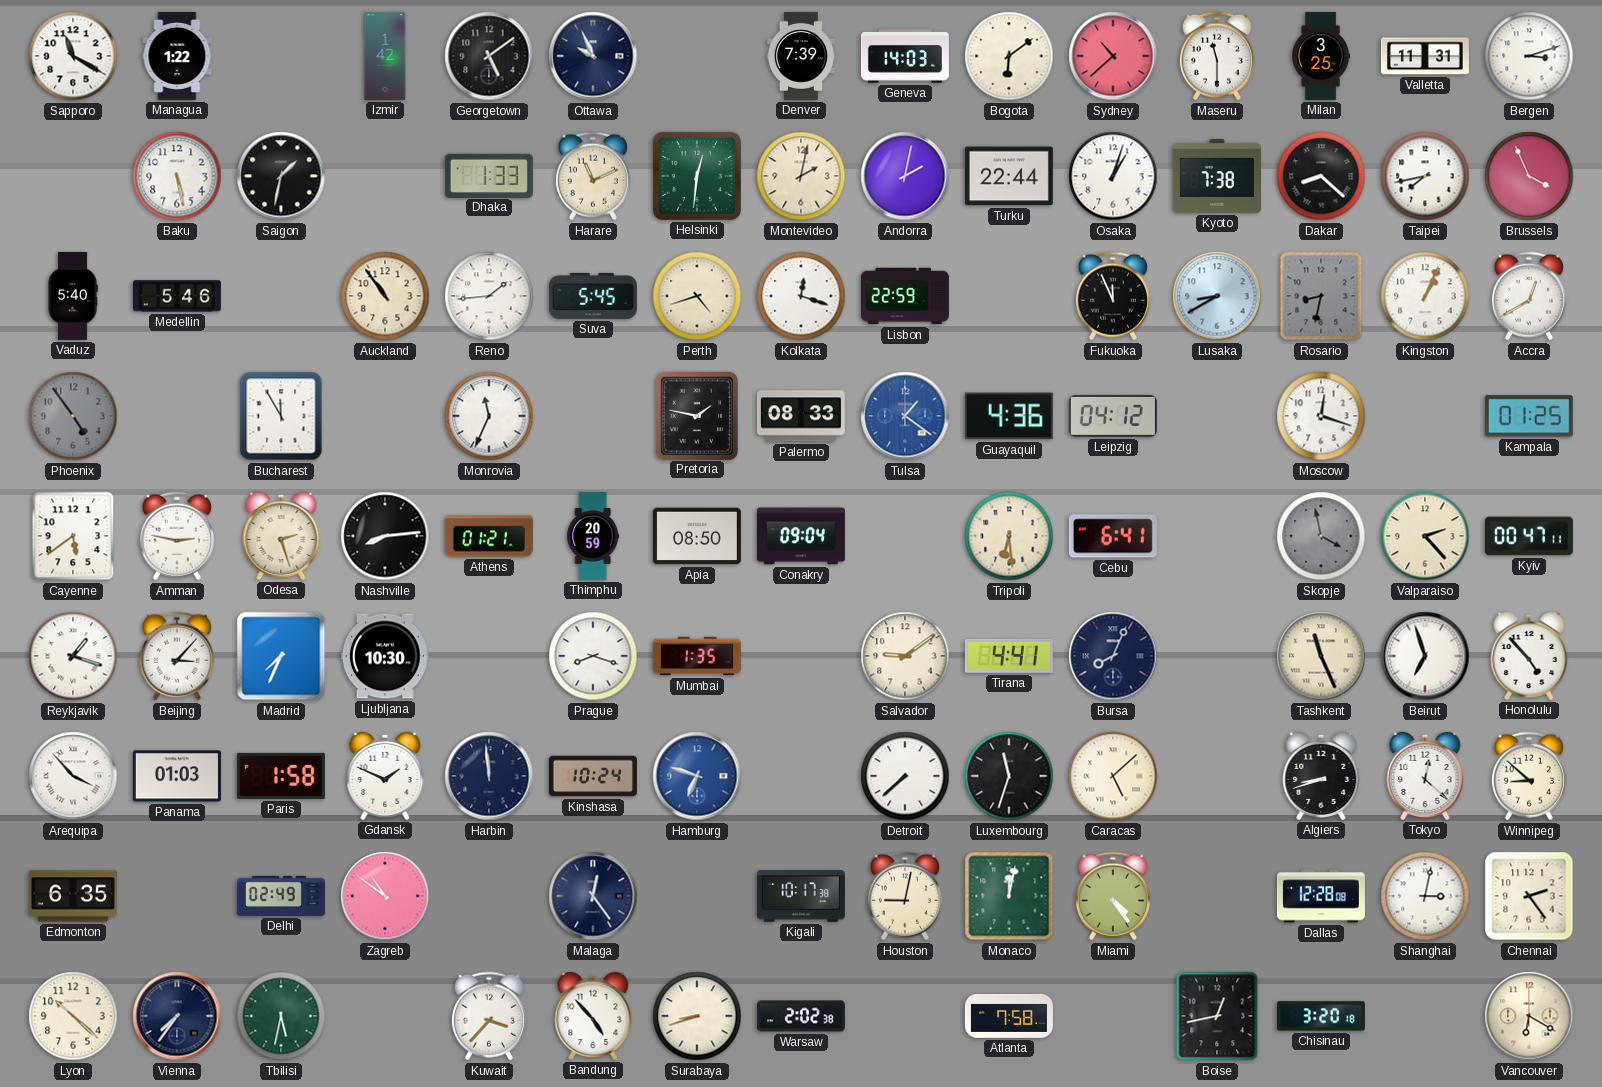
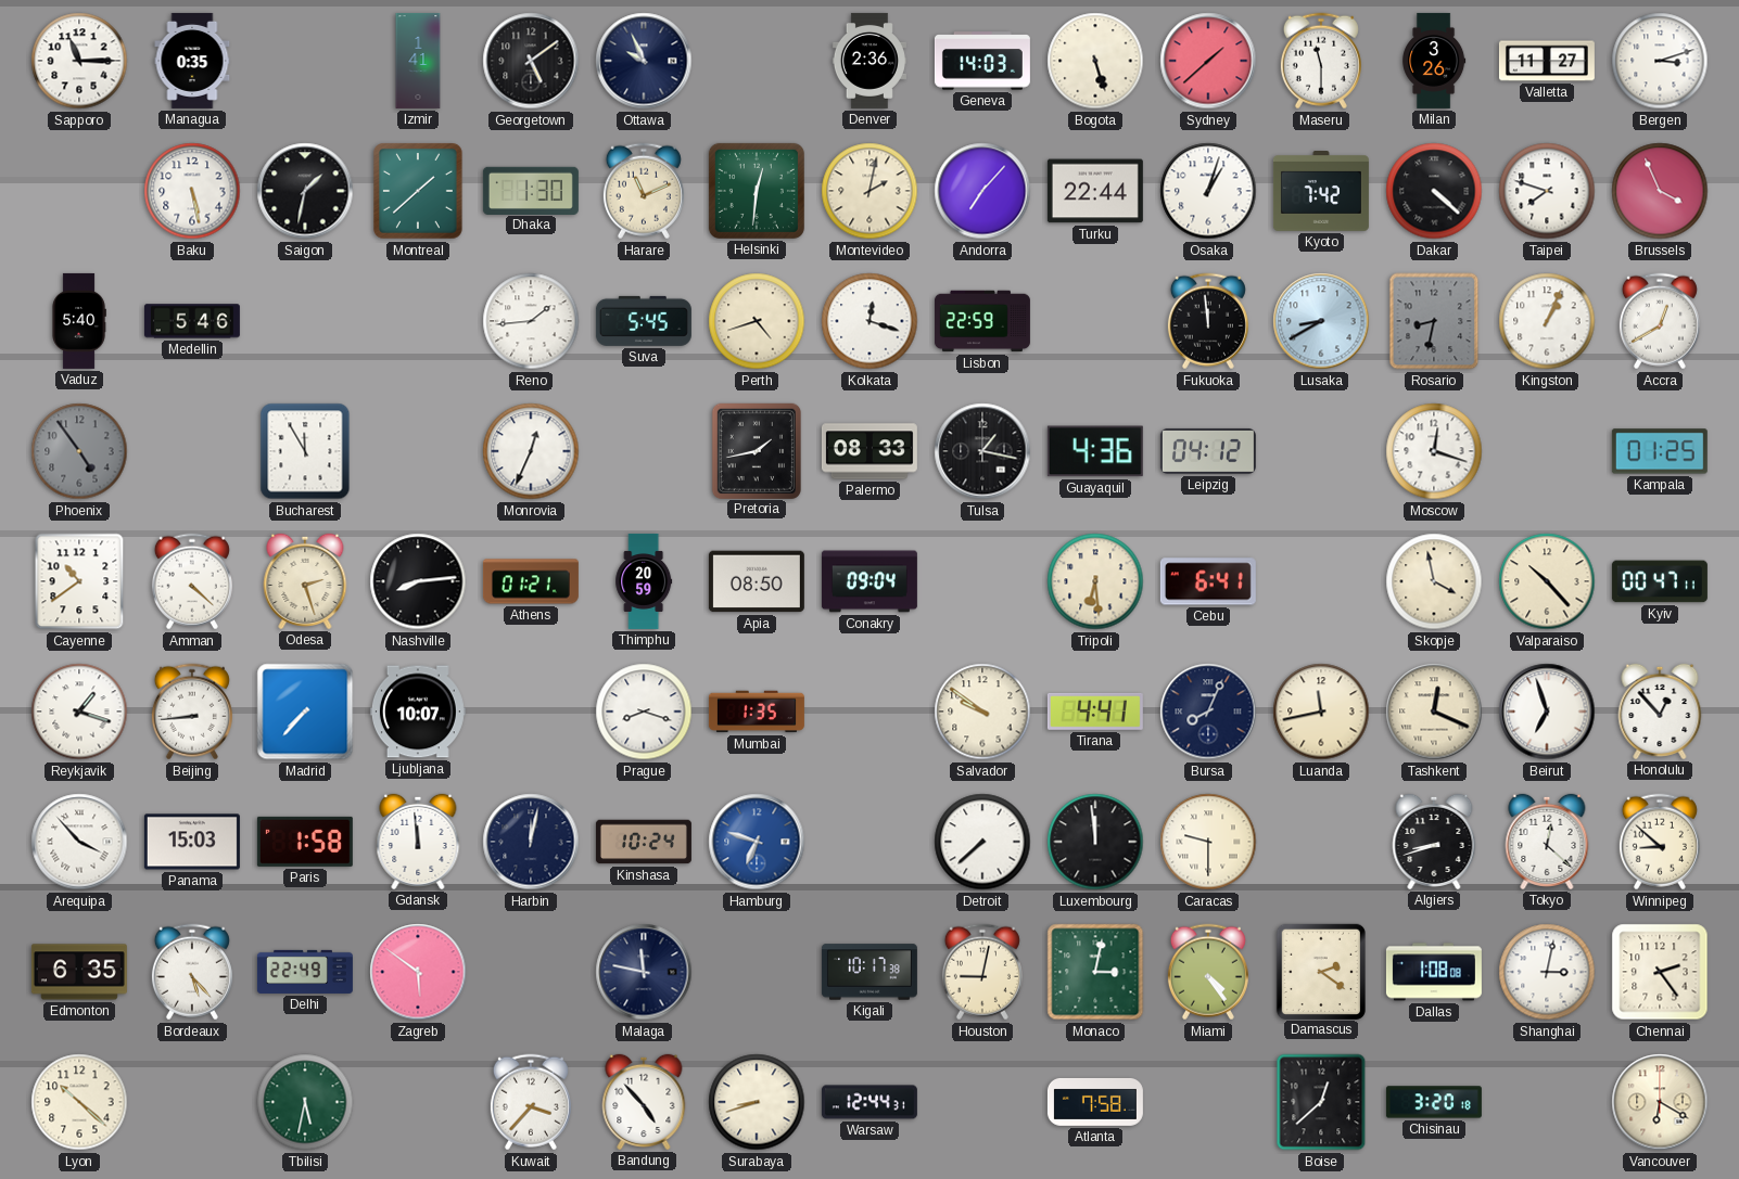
Sapporo: 11:20 -> 11:15 (79, 61)
Managua: 1:22 -> 0:35 (192, 61)
Izmir: 1:42 -> 1:41 (418, 61)
Denver: 7:39 -> 2:36 (870, 61)
Bogota: 6:09 -> 5:27 (1095, 61)
Sydney: 10:38 -> 1:38 (1208, 61)
Milan: 3:25 -> 3:26 (1434, 61)
Valletta: 11:31 -> 11:27 (1547, 61)
Montreal: none -> 1:38 (419, 192)
Dhaka: 1:33 -> 1:30 (531, 190)
Andorra: 2:02 -> 7:07 (982, 191)
Kyoto: 7:38 -> 7:42 (1321, 191)
Dakar: 8:22 -> 4:22 (1434, 191)
Taipei: 7:43 -> 7:48 (1547, 191)
Auckland: 10:54 -> none (385, 296)
Fukuoka: 11:56 -> 11:59 (1208, 321)
Monrovia: 11:34 -> 12:34 (531, 451)
Pretoria: 1:47 -> 1:43 (756, 450)
Tulsa: 1:21 -> 1:17 (982, 451)
Tulsa dial: blue -> black (982, 451)
Cayenne: 5:39 -> 10:39 (79, 581)
Amman: 2:47 -> 4:22 (192, 581)
Skopje dial: grey -> cream (1434, 581)
Valparaiso: 2:23 -> 10:23 (1547, 581)
Beijing: 3:07 -> 8:44 (192, 712)
Madrid: 7:34 -> 7:37 (305, 712)
Ljubljana: 10:30 -> 10:07 (418, 712)
Salvador: 9:09 -> 9:51 (982, 712)
Luanda: none -> 11:43 (1321, 712)
Tashkent: 11:26 -> 12:19 (1434, 712)
Honolulu: 4:53 -> 12:53 (1660, 712)
Panama: 01:03 -> 15:03 (192, 842)
Gdansk: 1:49 -> 11:59 (418, 842)
Harbin: 11:59 -> 12:02 (531, 842)
Luxembourg: 11:33 -> 11:59 (1095, 842)
Caracas: 5:08 -> 9:30 (1208, 842)
Bordeaux: none -> 5:23 (192, 972)
Delhi: 02:49 -> 22:49 (305, 972)
Zagreb: 10:51 -> 5:51 (418, 972)
Malaga: 12:24 -> 11:47 (644, 972)
Monaco: 12:02 -> 3:02 (1095, 972)
Damascus: none -> 2:21 (1320, 971)
Dallas: 12:28 -> 1:08 (1434, 972)
Vienna: 7:36 -> none (177, 1016)
Warsaw: 2:02 -> 12:44 (870, 1102)
Boise: 12:43 -> 12:38 (1321, 1102)
